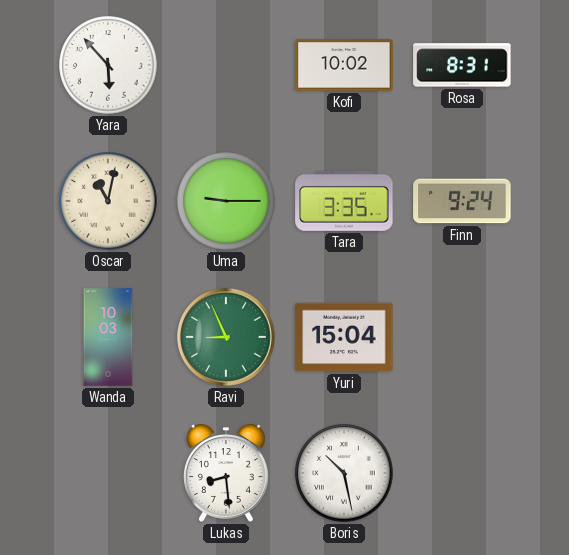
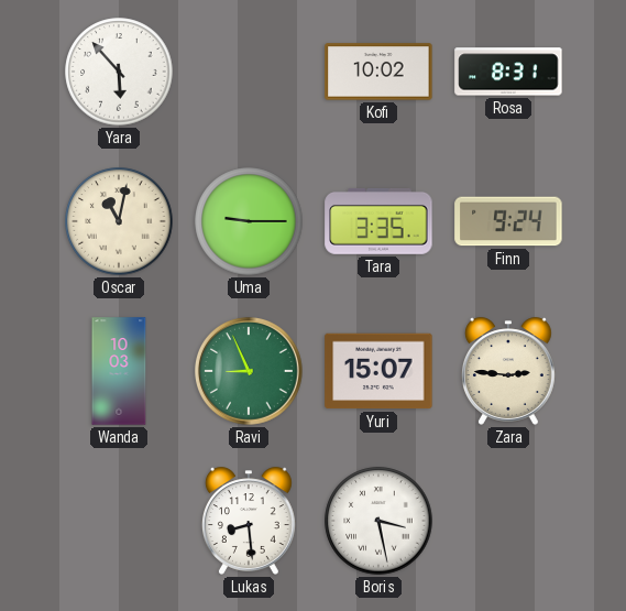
Yuri: 15:04 -> 15:07 (378, 371)
Zara: none -> 2:46 (508, 371)
Boris: 10:28 -> 3:28 (378, 521)
